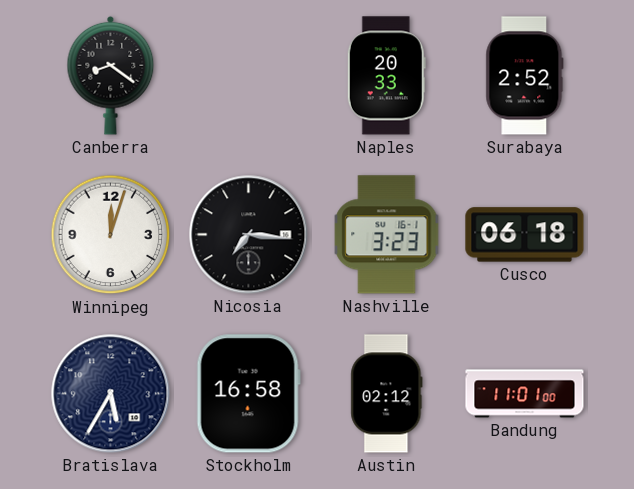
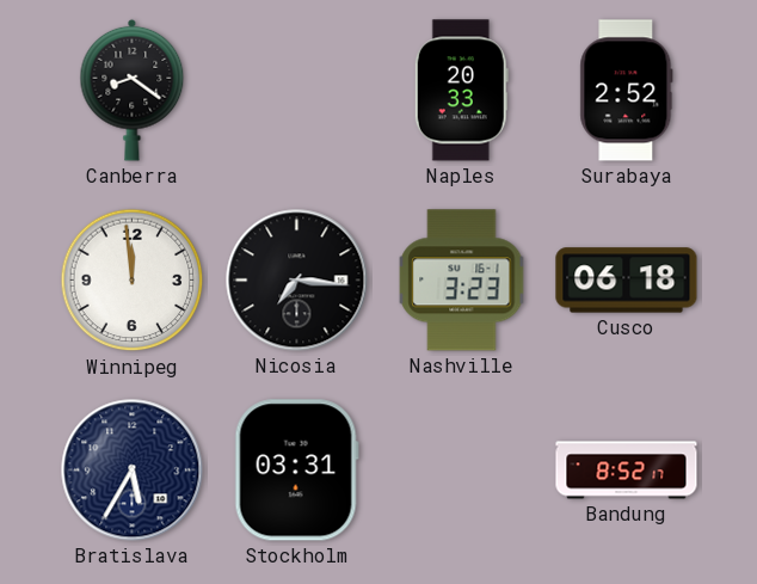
Winnipeg: 12:03 -> 11:59 (133, 281)
Stockholm: 16:58 -> 03:31 (296, 471)
Austin: 02:12 -> none (387, 394)
Bandung: 11:01 -> 8:52 (627, 471)
